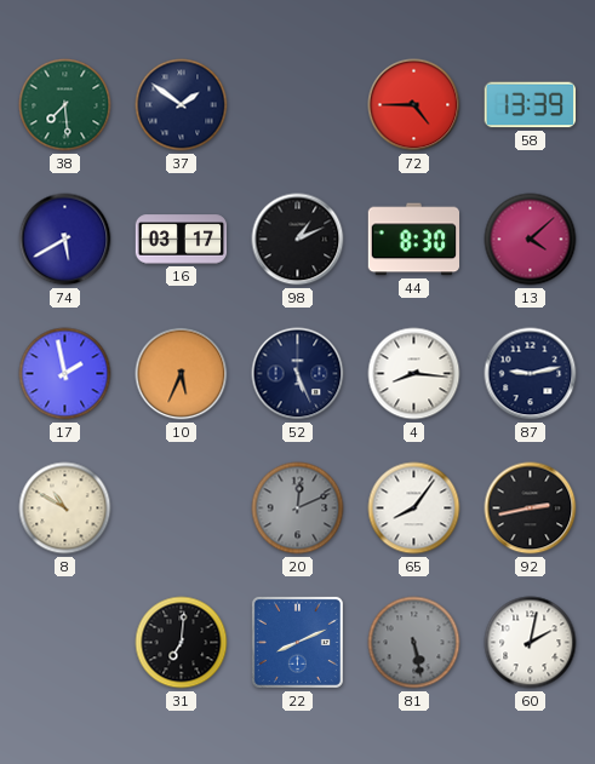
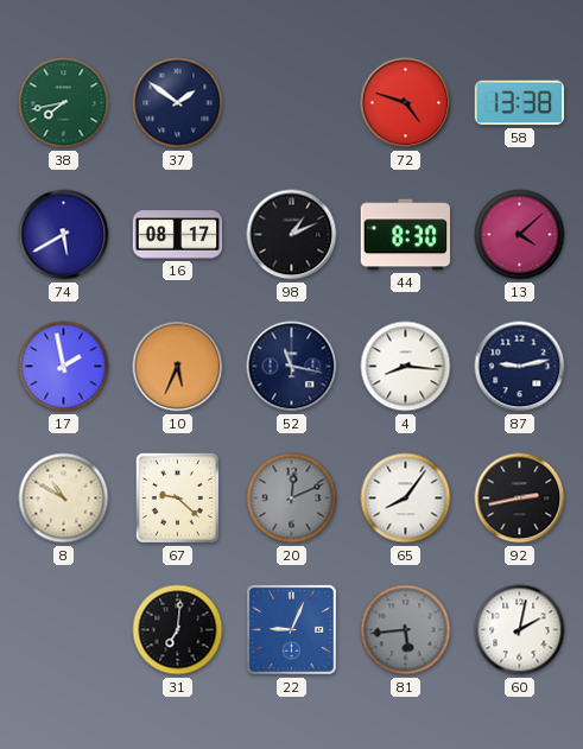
38: 7:29 -> 7:43 (64, 103)
72: 4:45 -> 4:48 (406, 103)
58: 13:39 -> 13:38 (519, 103)
16: 03:17 -> 08:17 (178, 235)
52: 5:26 -> 11:17 (292, 367)
67: none -> 9:22 (177, 497)
22: 8:11 -> 9:04 (291, 629)
81: 5:28 -> 5:44 (406, 630)
